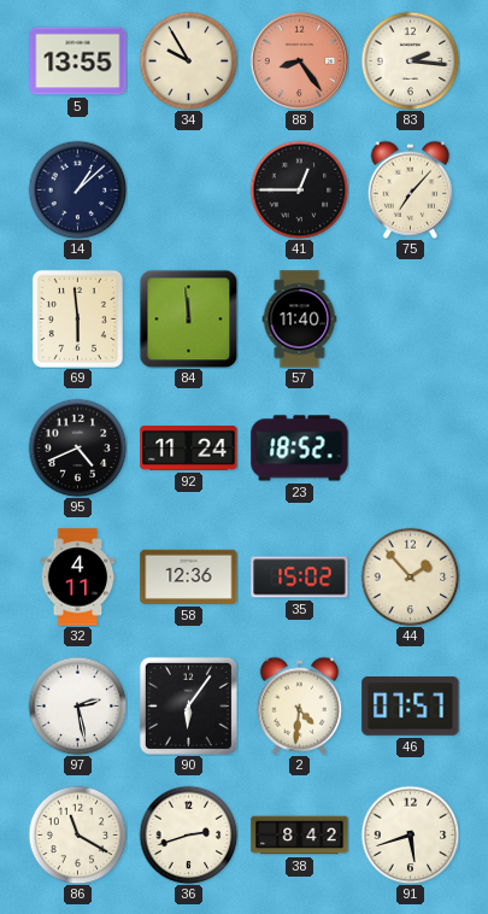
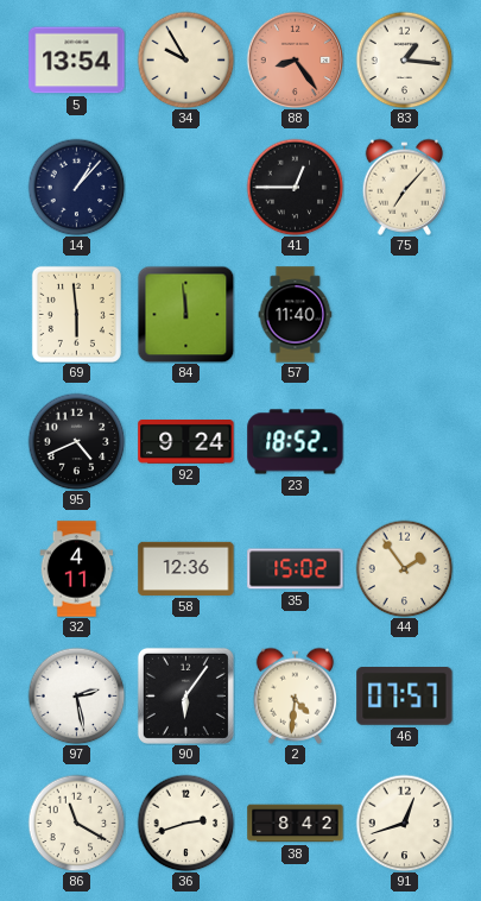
5: 13:55 -> 13:54 (77, 61)
83: 2:16 -> 1:16 (404, 59)
14: 1:08 -> 1:07 (76, 187)
92: 11:24 -> 9:24 (186, 442)
44: 1:53 -> 1:54 (404, 568)
91: 5:42 -> 12:42 (404, 823)
